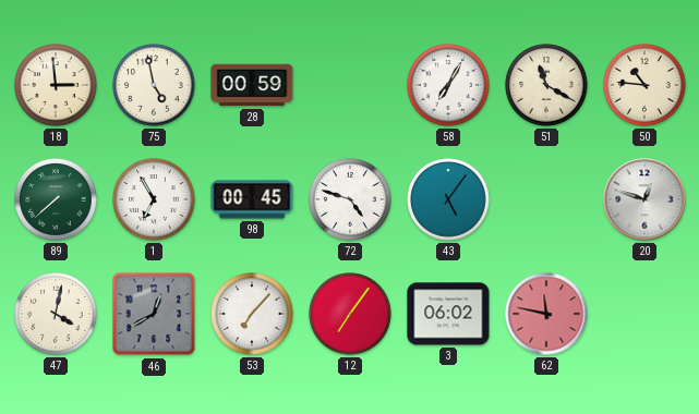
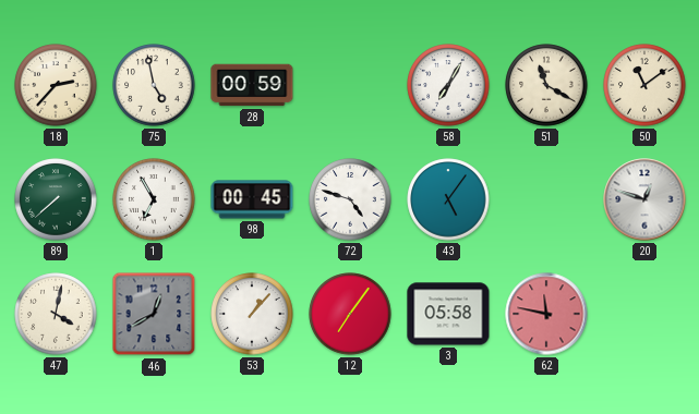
18: 2:59 -> 2:37 (56, 85)
50: 10:46 -> 11:09 (644, 85)
53: 7:07 -> 1:07 (252, 314)
3: 06:02 -> 05:58 (448, 314)
